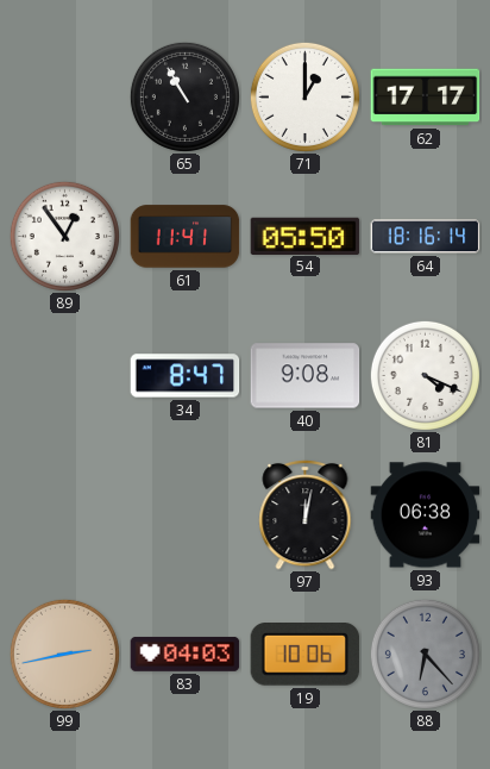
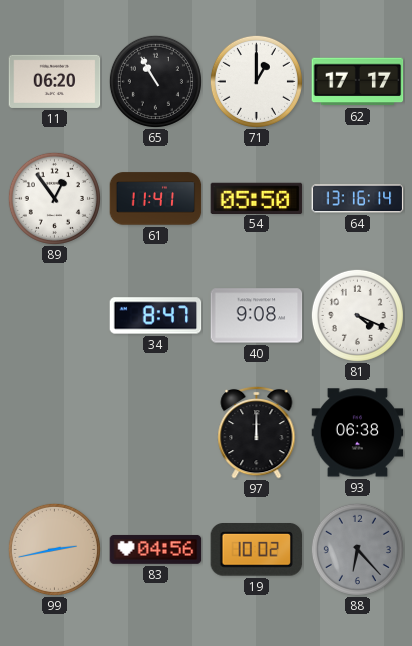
11: none -> 06:20 (55, 81)
64: 18:16 -> 13:16 (358, 199)
97: 12:02 -> 12:00 (257, 432)
83: 04:03 -> 04:56 (156, 550)
19: 10:06 -> 10:02 (257, 550)
